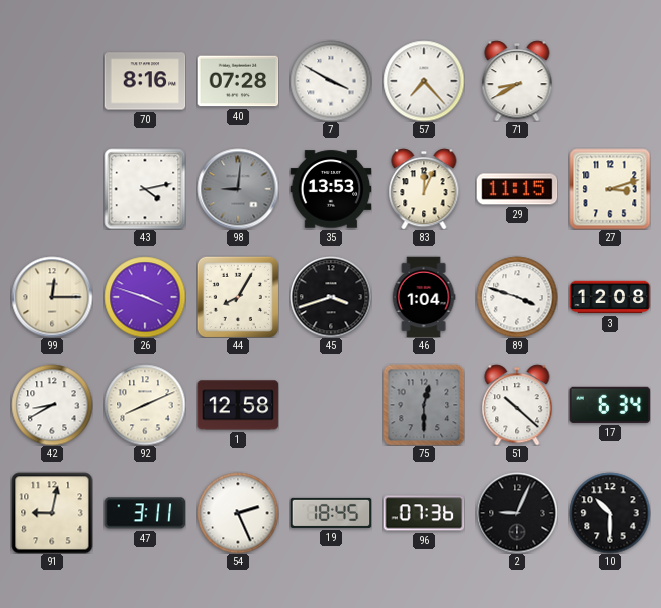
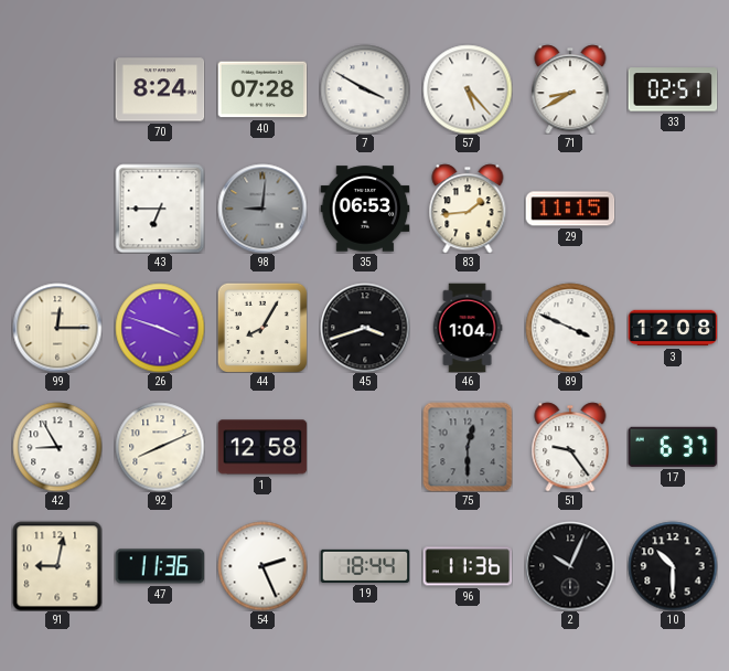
70: 8:16 -> 8:24 (160, 89)
57: 7:23 -> 5:23 (468, 89)
33: none -> 02:51 (673, 89)
43: 4:13 -> 6:45 (160, 209)
35: 13:53 -> 06:53 (365, 209)
83: 12:04 -> 1:44 (468, 209)
27: 3:12 -> none (610, 189)
89: 3:48 -> 3:49 (570, 328)
42: 8:40 -> 8:55 (57, 447)
51: 10:22 -> 9:24 (570, 447)
17: 6:34 -> 6:37 (673, 447)
47: 3:11 -> 11:36 (160, 566)
19: 18:45 -> 18:44 (365, 566)
96: 07:36 -> 11:36 (468, 566)
2: 9:04 -> 10:04 (570, 566)
